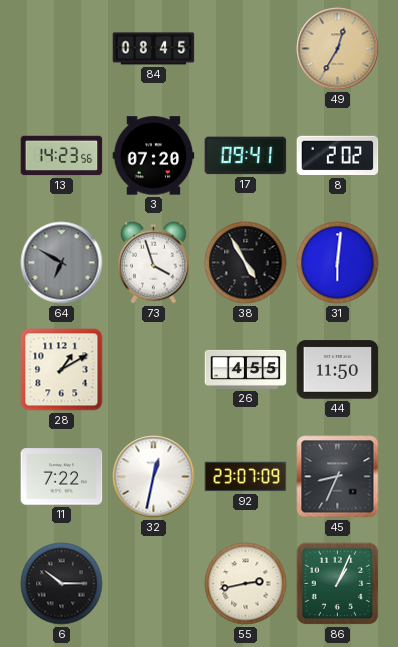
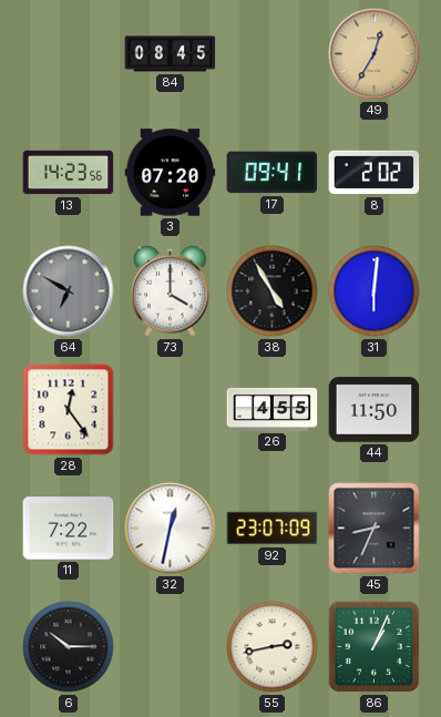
73: 3:57 -> 4:00 (171, 290)
28: 1:10 -> 12:24 (69, 410)
